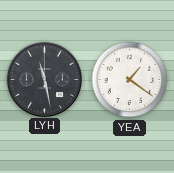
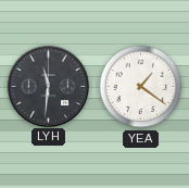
LYH: 11:28 -> 11:31 (48, 86)
